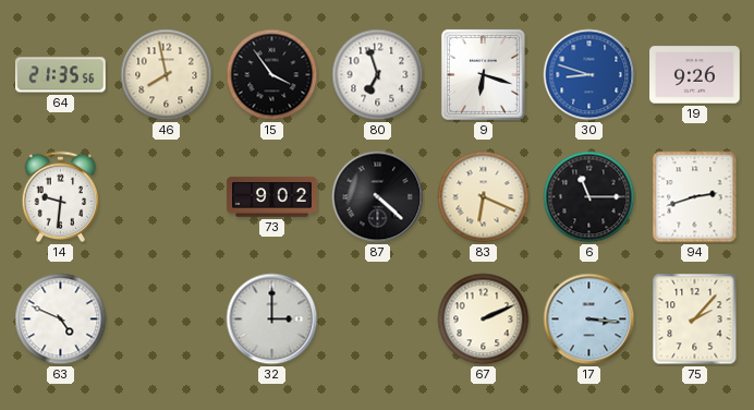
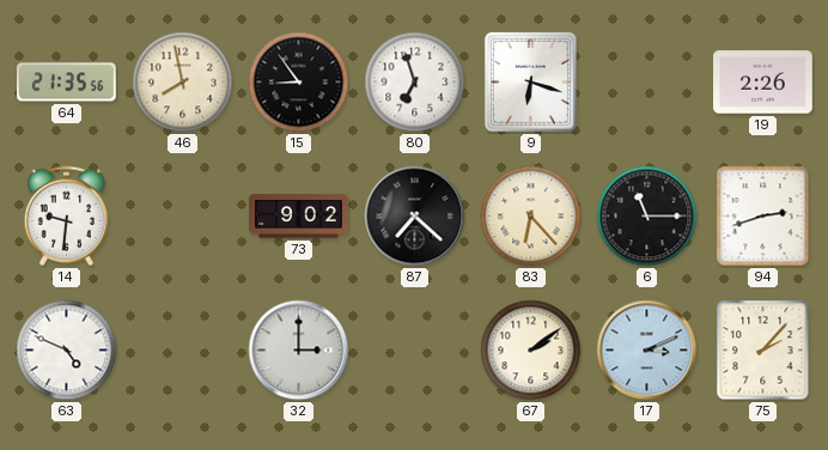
15: 3:54 -> 8:54 (299, 83)
30: 8:48 -> none (589, 75)
19: 9:26 -> 2:26 (763, 83)
87: 4:22 -> 7:22 (415, 217)
83: 6:19 -> 6:23 (531, 217)
67: 2:11 -> 2:09 (531, 351)
17: 3:16 -> 3:11 (647, 351)
